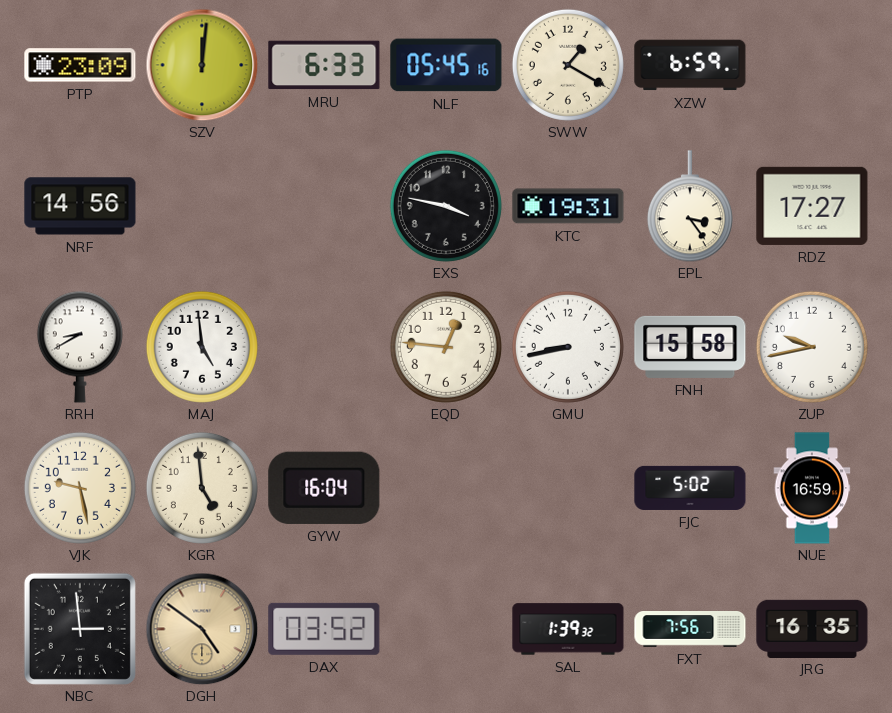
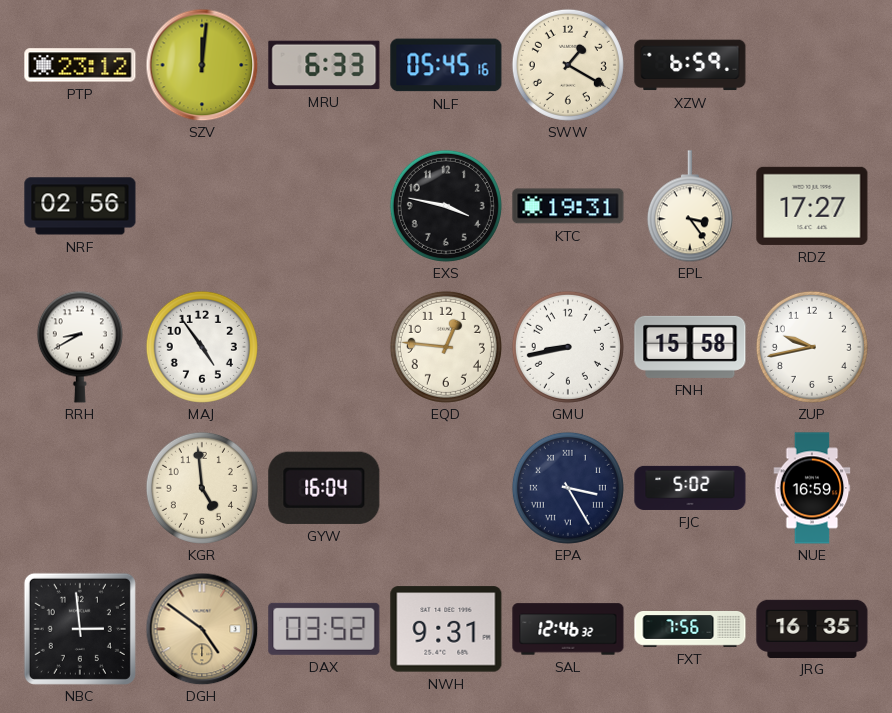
PTP: 23:09 -> 23:12 (80, 65)
NRF: 14:56 -> 02:56 (80, 206)
MAJ: 4:59 -> 4:54 (202, 347)
VJK: 9:28 -> none (80, 488)
EPA: none -> 3:25 (568, 488)
NWH: none -> 9:31 (446, 629)
SAL: 1:39 -> 12:46 (568, 629)
